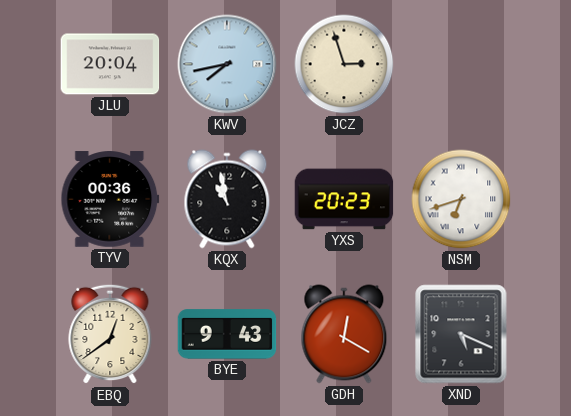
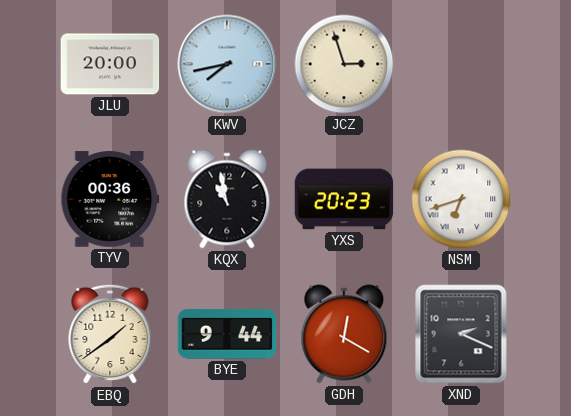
JLU: 20:04 -> 20:00 (110, 64)
EBQ: 12:39 -> 1:39 (110, 334)
BYE: 9:43 -> 9:44 (227, 334)
XND: 5:19 -> 2:19 (461, 334)
